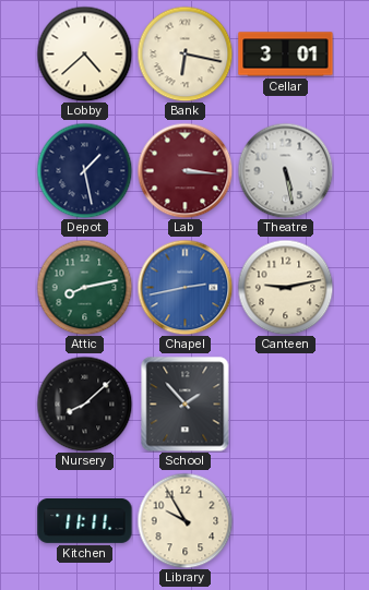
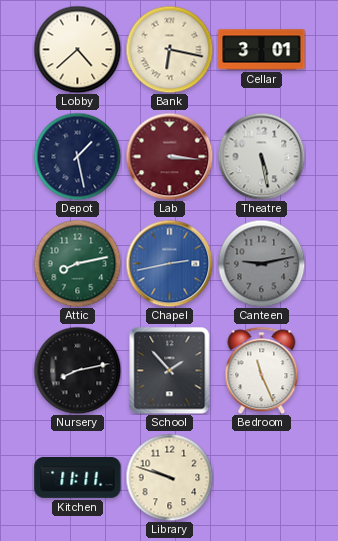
Canteen dial: cream -> grey (261, 263)
Nursery: 8:08 -> 8:13 (77, 370)
Bedroom: none -> 11:26 (262, 370)
Library: 9:55 -> 9:48 (169, 477)
